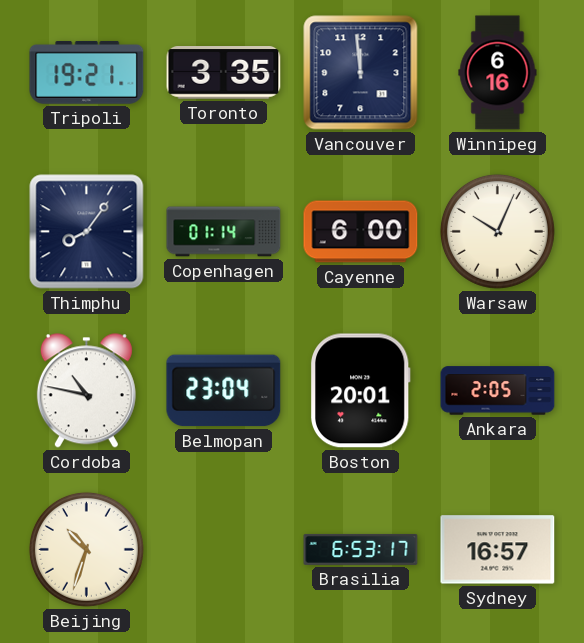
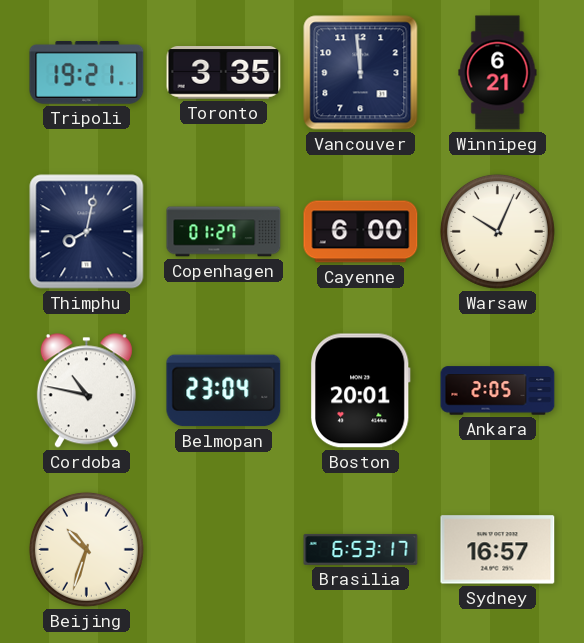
Winnipeg: 6:16 -> 6:21 (498, 73)
Thimphu: 8:06 -> 8:02 (87, 232)
Copenhagen: 01:14 -> 01:27 (224, 232)
